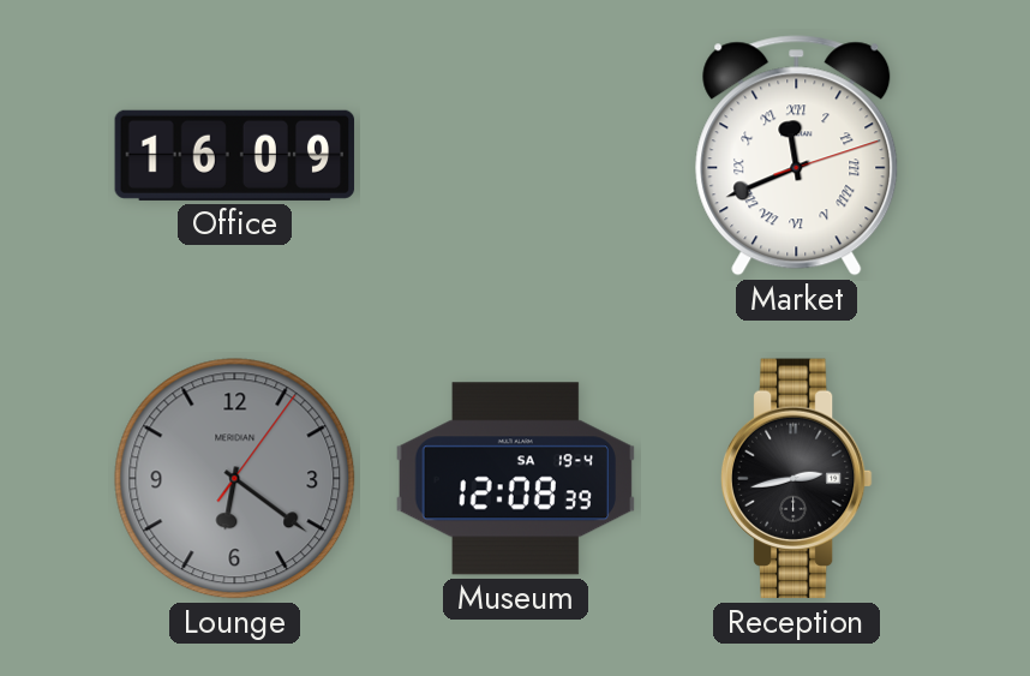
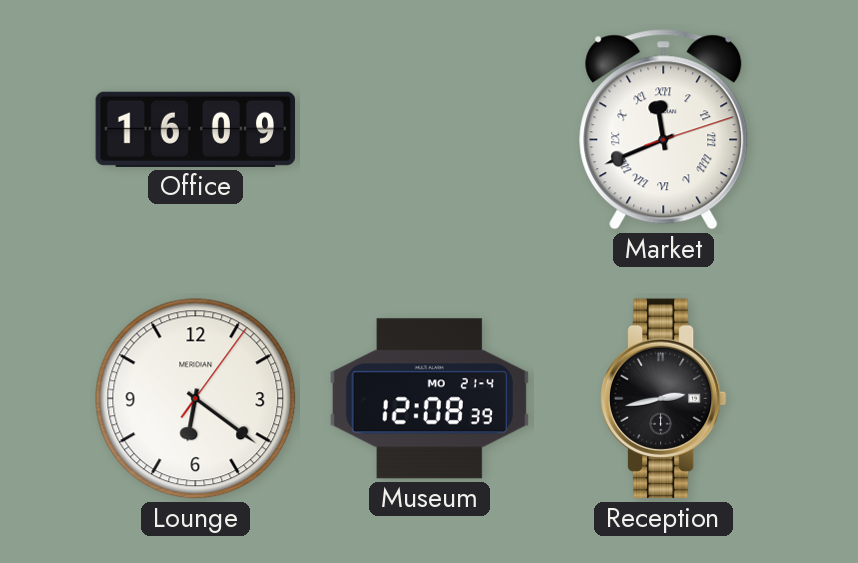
Lounge dial: grey -> white (196, 399)
Museum date: SA 19-4 -> MO 21-4 (430, 399)
